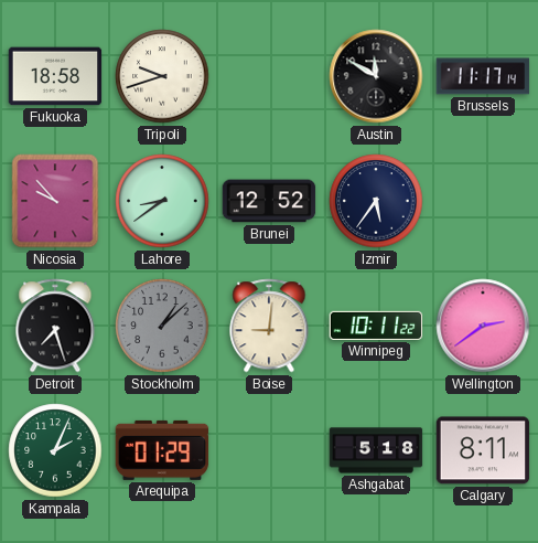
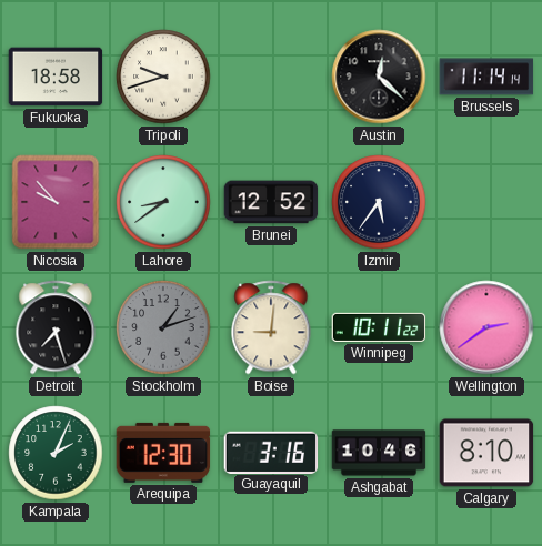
Austin: 11:50 -> 12:22 (379, 77)
Brussels: 11:17 -> 11:14 (486, 77)
Stockholm: 1:08 -> 1:12 (163, 327)
Arequipa: 01:29 -> 12:30 (163, 453)
Guayaquil: none -> 3:16 (271, 452)
Ashgabat: 5:18 -> 10:46 (379, 453)
Calgary: 8:11 -> 8:10 (486, 453)
